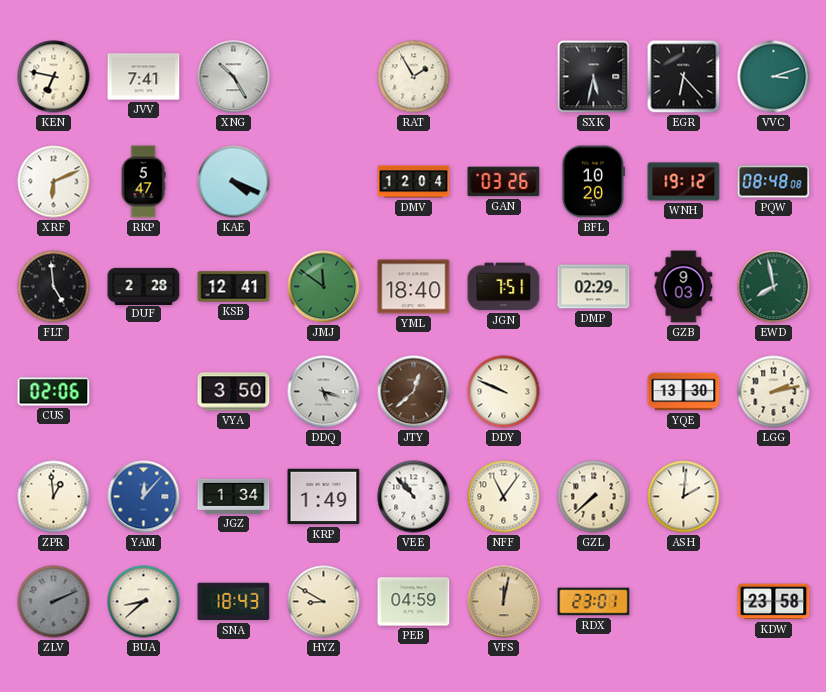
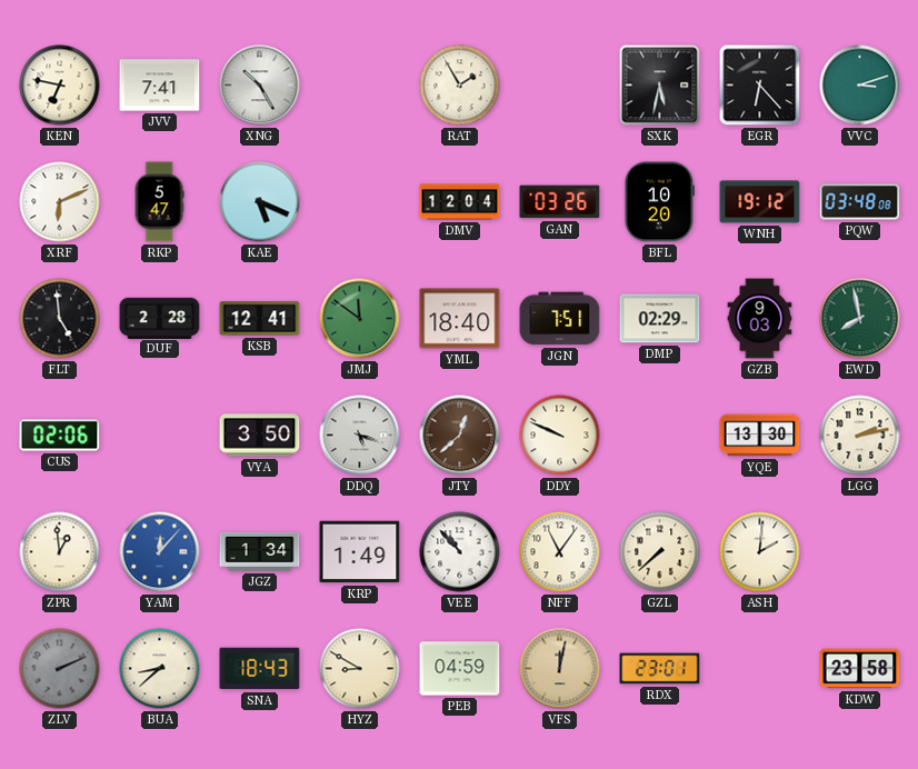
KAE: 4:19 -> 5:19 (260, 202)
PQW: 08:48 -> 03:48 (860, 202)
